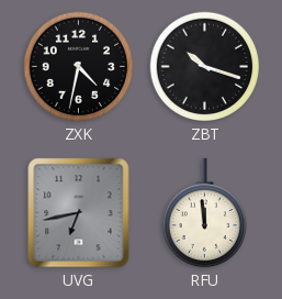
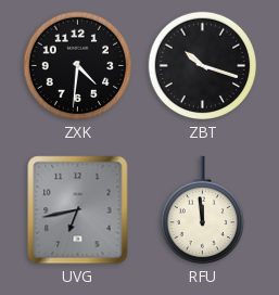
ZXK: 4:32 -> 4:31 (78, 66)
